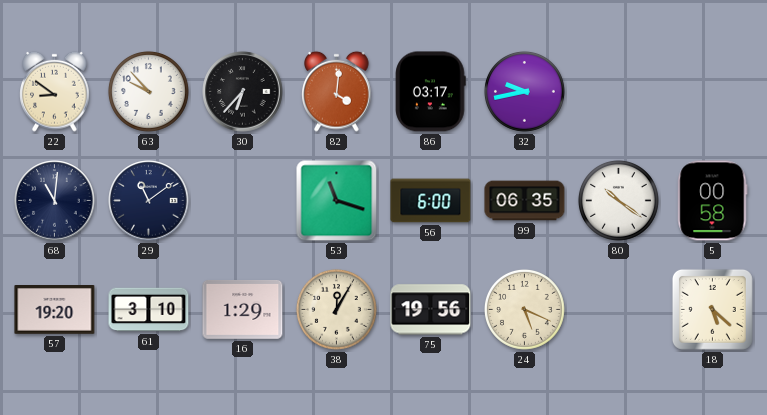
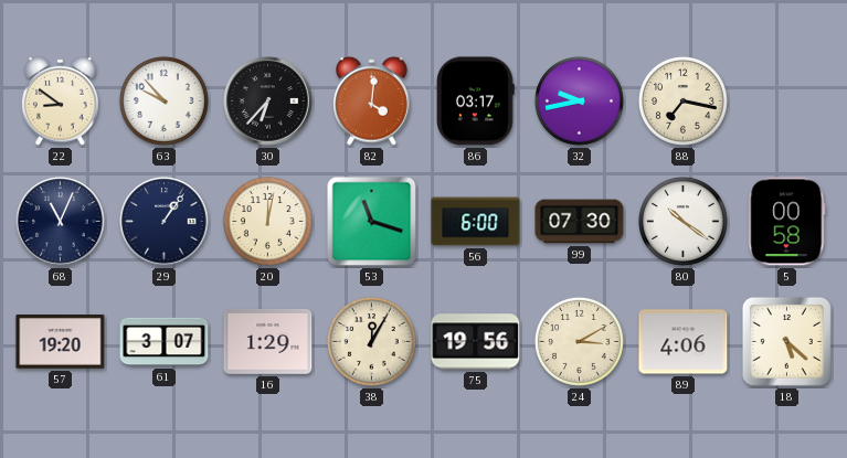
88: none -> 7:17 (682, 100)
68: 11:01 -> 11:04 (61, 222)
29: 11:09 -> 1:06 (165, 222)
20: none -> 12:02 (267, 221)
99: 06:35 -> 07:30 (580, 222)
61: 3:10 -> 3:07 (165, 342)
24: 5:19 -> 3:10 (579, 341)
89: none -> 4:06 (684, 342)
